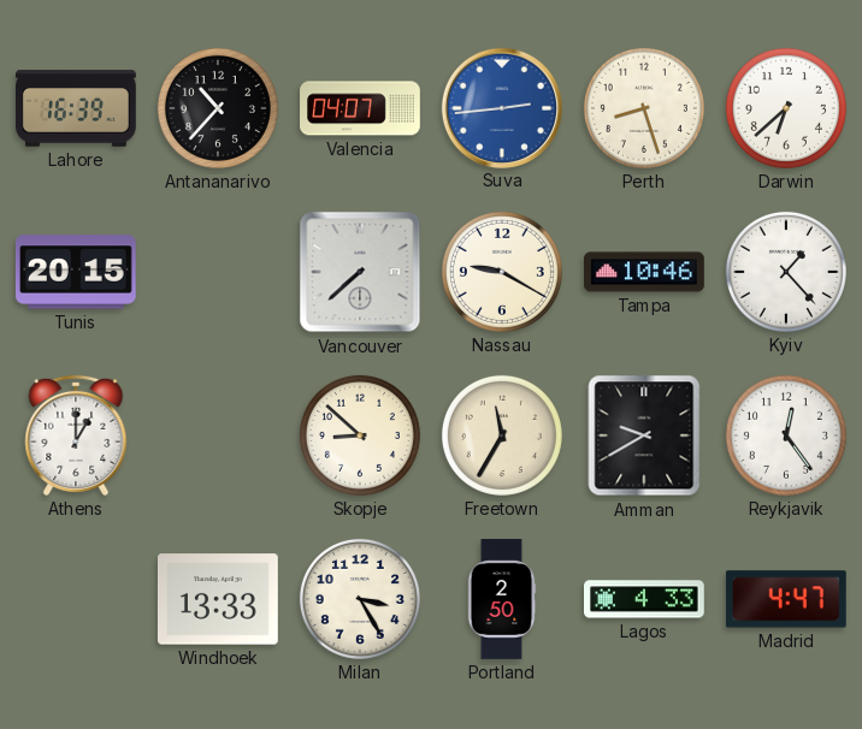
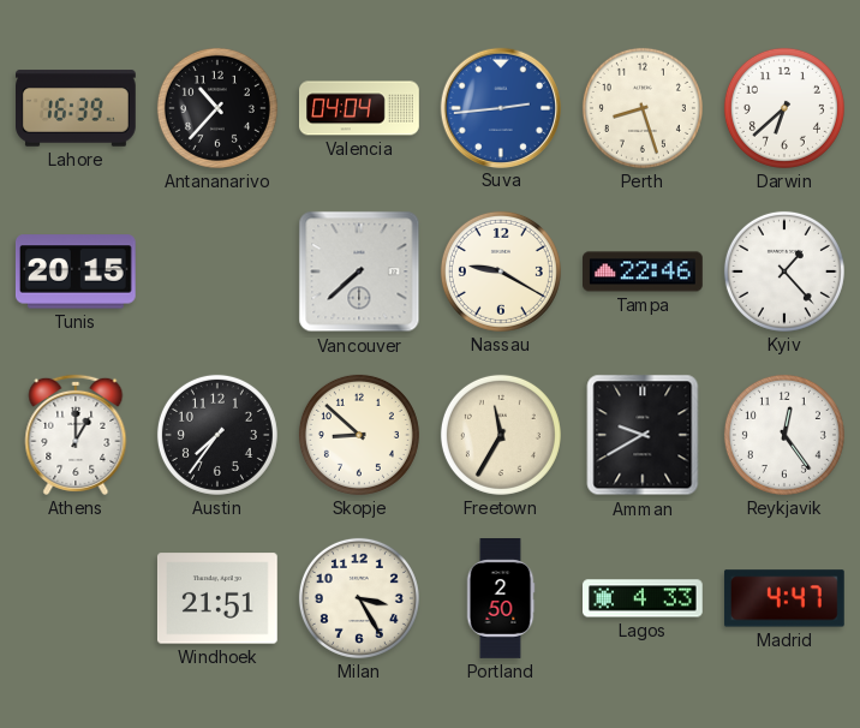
Valencia: 04:07 -> 04:04 (360, 108)
Tampa: 10:46 -> 22:46 (644, 271)
Austin: none -> 7:36 (217, 435)
Windhoek: 13:33 -> 21:51 (217, 598)
